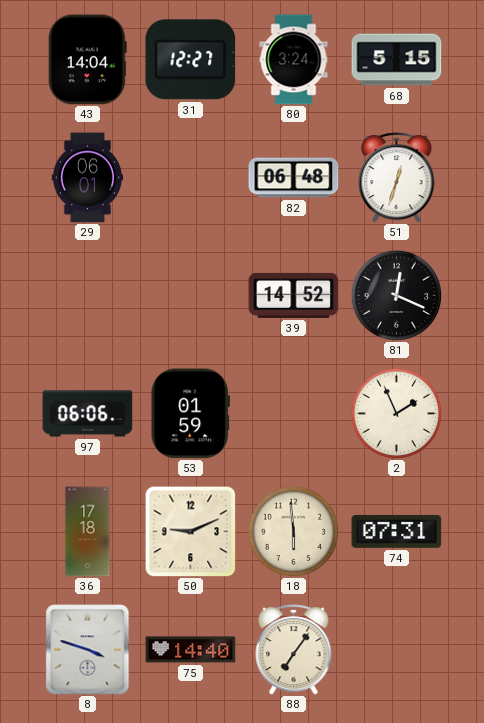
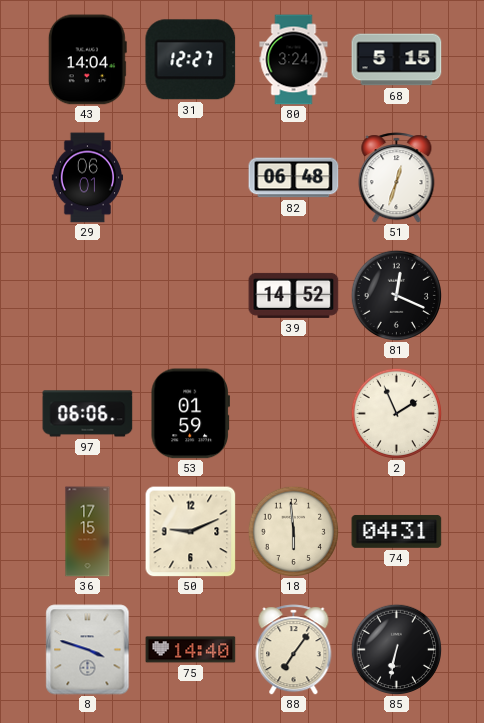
36: 17:18 -> 17:15 (88, 532)
74: 07:31 -> 04:31 (397, 531)
85: none -> 6:32 (396, 649)
